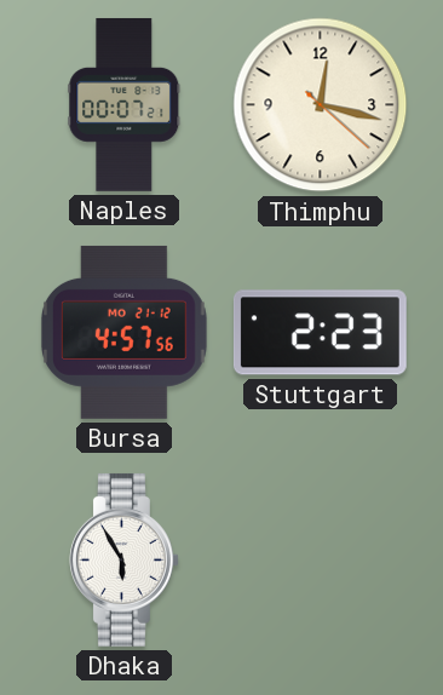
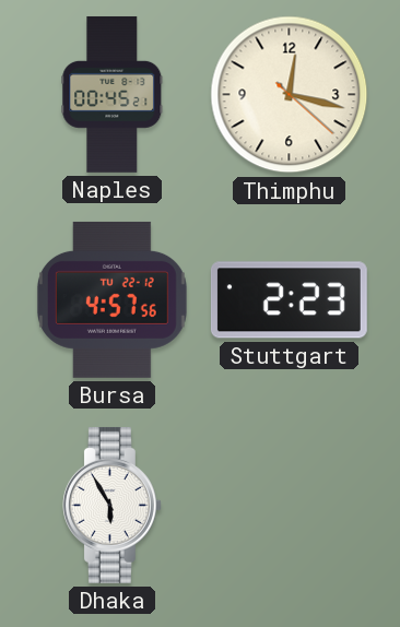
Naples: 00:07 -> 00:45 (113, 94)
Bursa date: MO 21-12 -> TU 22-12 (111, 299)
